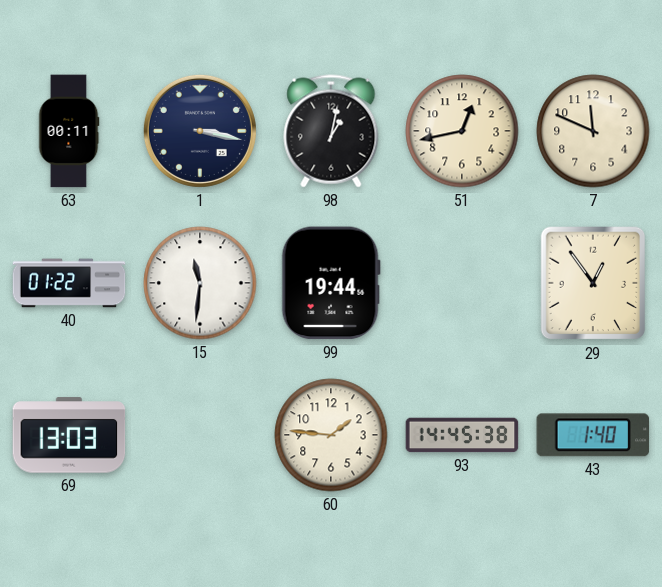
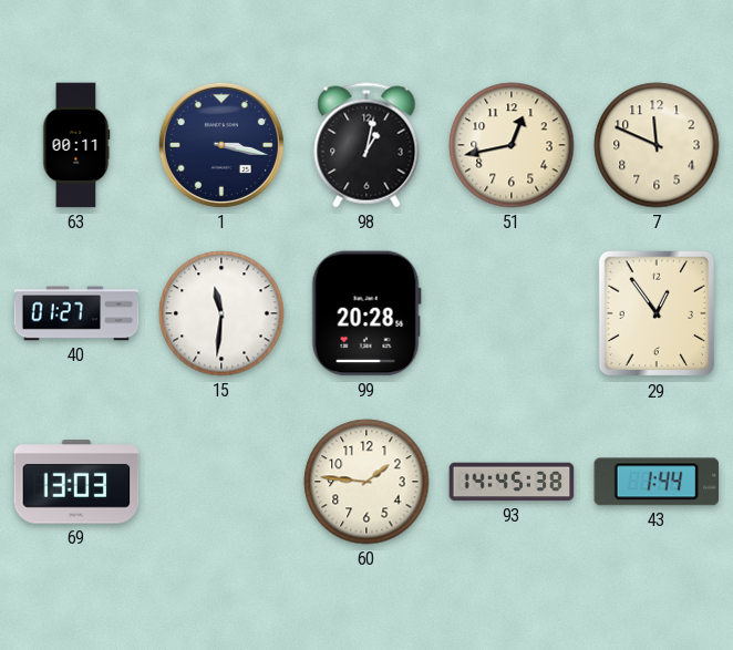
40: 01:22 -> 01:27 (76, 313)
99: 19:44 -> 20:28 (366, 313)
43: 1:40 -> 1:44 (657, 482)
